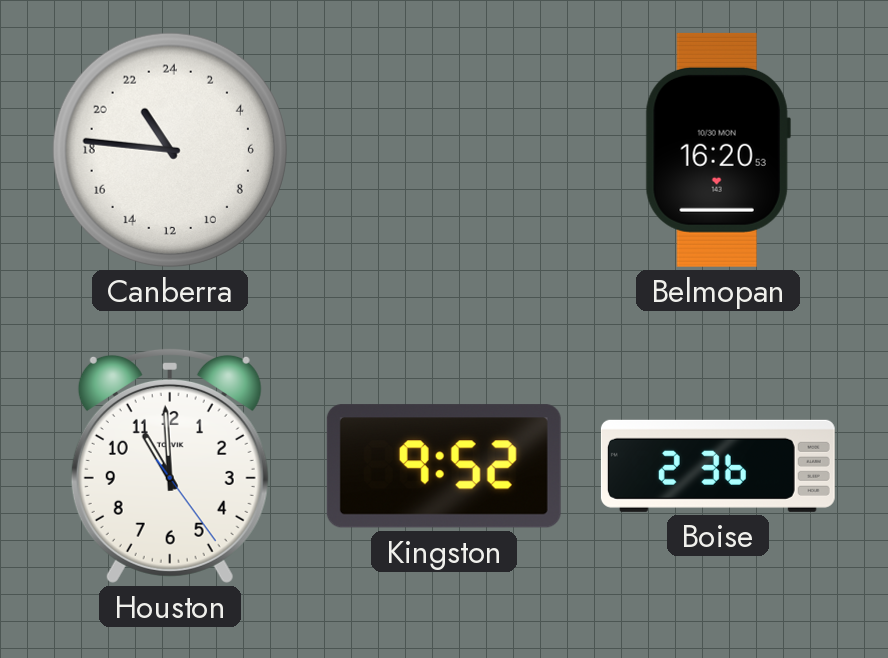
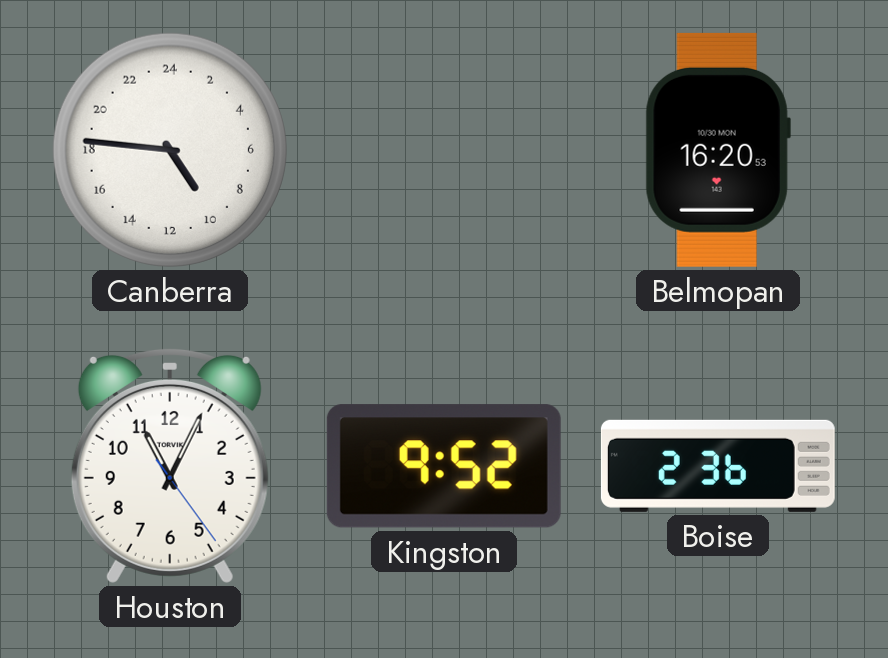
Canberra: 21:46 -> 9:46 (170, 150)
Houston: 10:59 -> 11:04 (170, 465)
